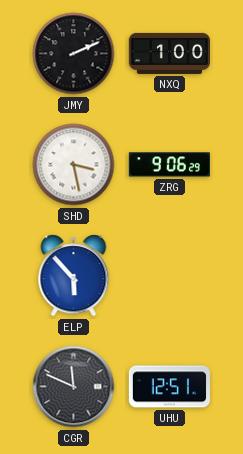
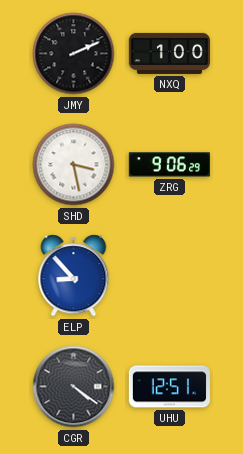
ELP: 5:53 -> 8:53 (74, 276)
CGR: 11:49 -> 4:21 (74, 387)
